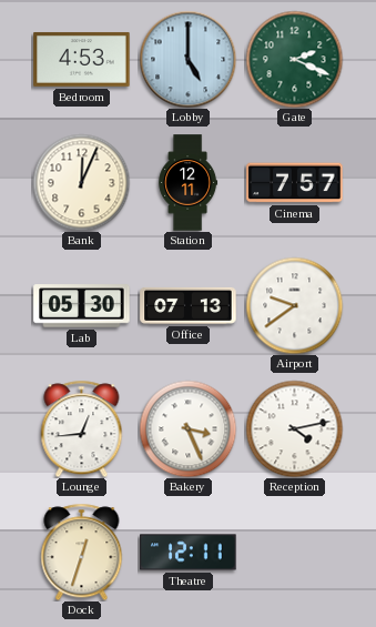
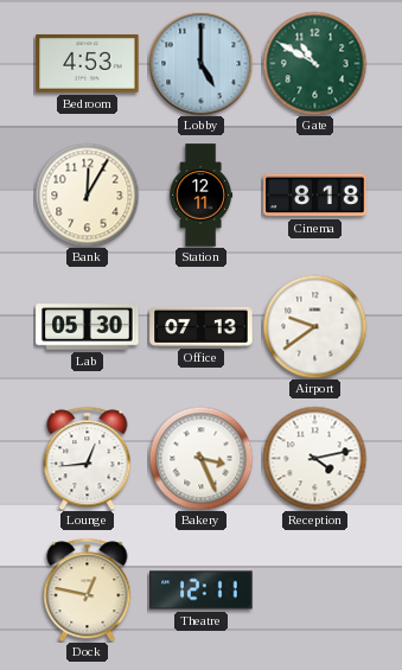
Gate: 2:19 -> 10:50 (314, 63)
Bank: 12:04 -> 12:05 (87, 194)
Cinema: 7:57 -> 8:18 (315, 196)
Dock: 12:33 -> 12:47 (88, 589)
